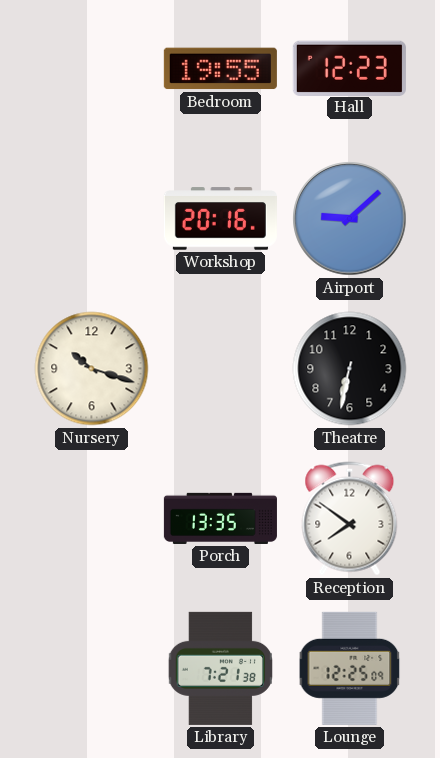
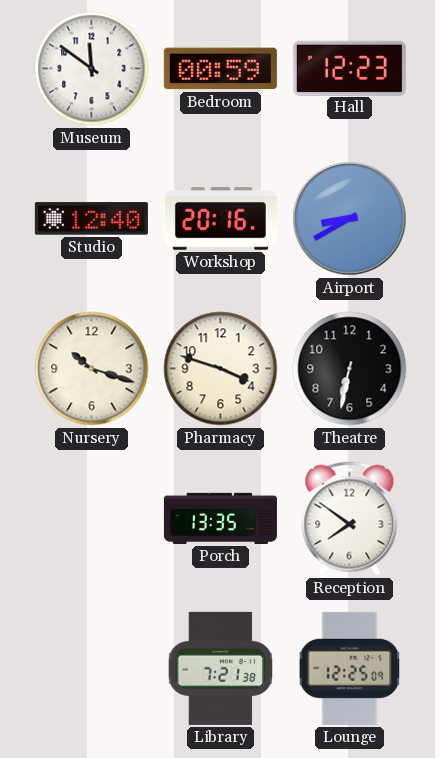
Museum: none -> 11:51 (92, 69)
Bedroom: 19:55 -> 00:59 (220, 69)
Studio: none -> 12:40 (91, 219)
Airport: 9:08 -> 8:40 (350, 219)
Pharmacy: none -> 3:48 (221, 369)
